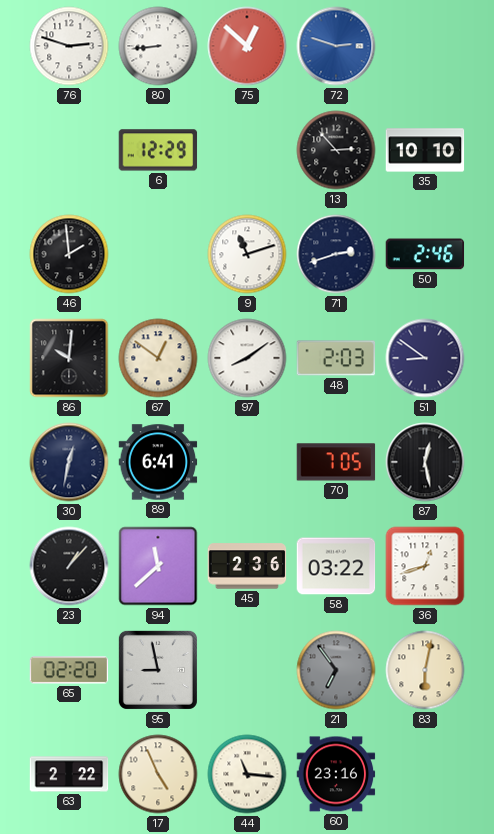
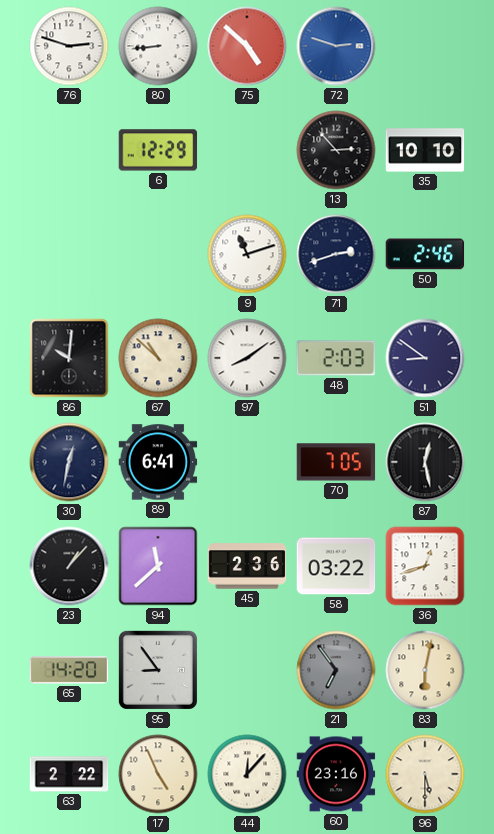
75: 12:52 -> 4:52 (247, 46)
46: 1:59 -> none (69, 254)
67: 12:51 -> 10:52 (158, 358)
65: 02:20 -> 14:20 (69, 670)
95: 8:58 -> 8:54 (158, 670)
44: 11:16 -> 12:07 (247, 774)
96: none -> 5:30 (425, 774)
